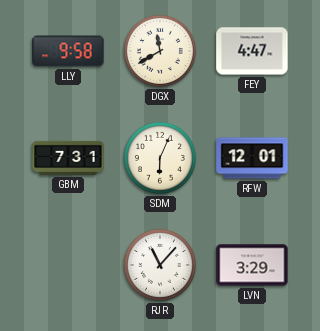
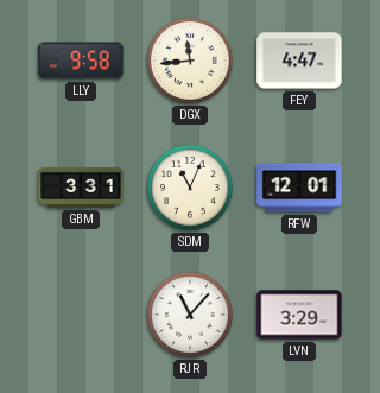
DGX: 11:40 -> 11:44 (190, 61)
GBM: 7:31 -> 3:31 (81, 188)
SDM: 6:04 -> 11:04 (190, 188)
